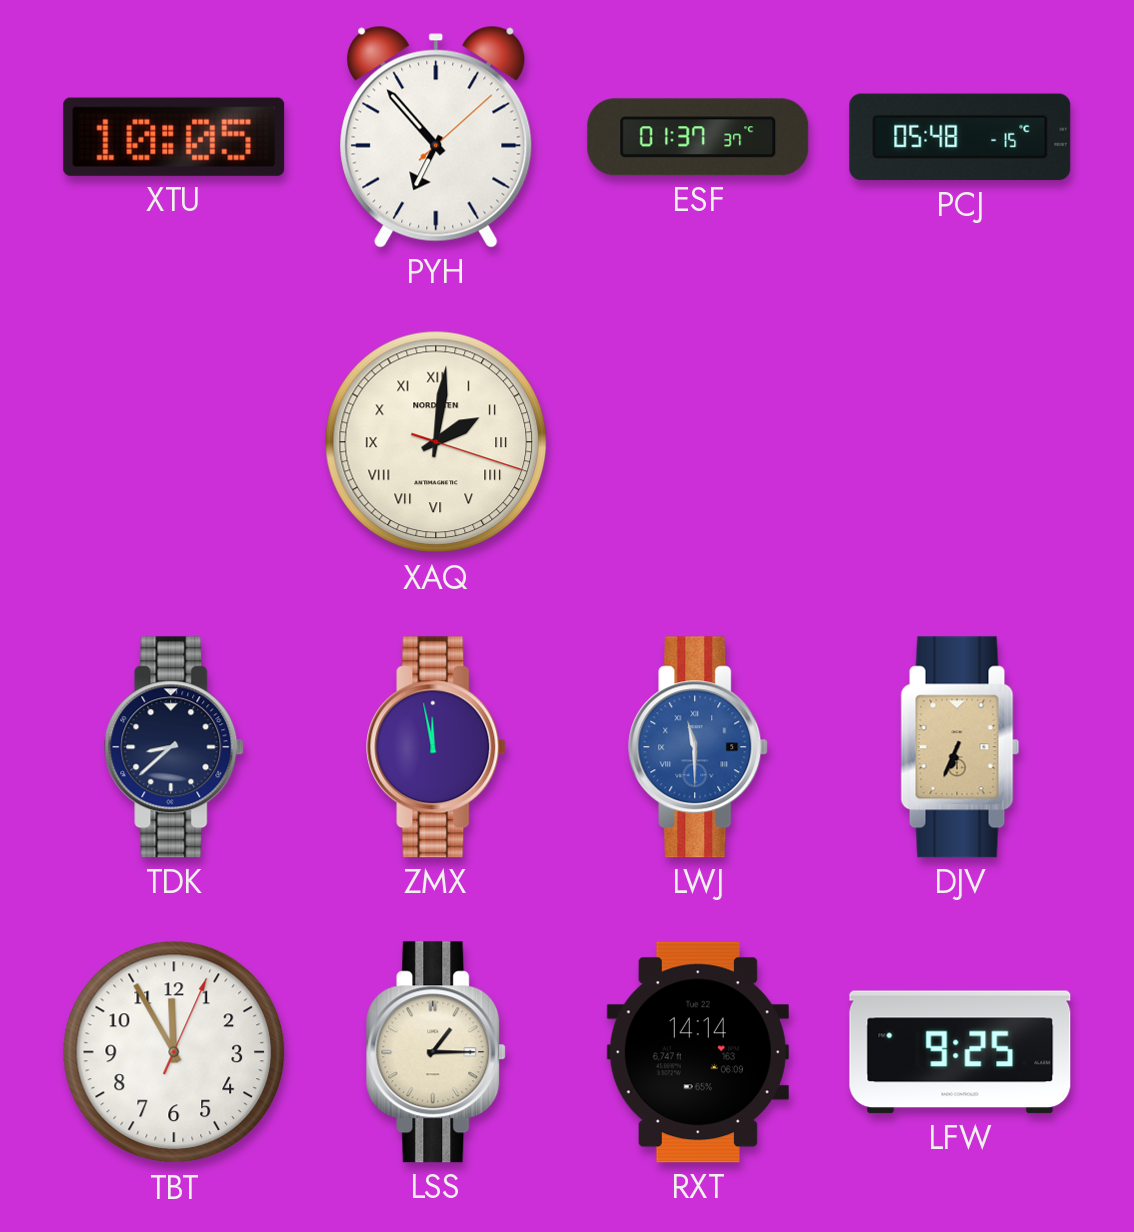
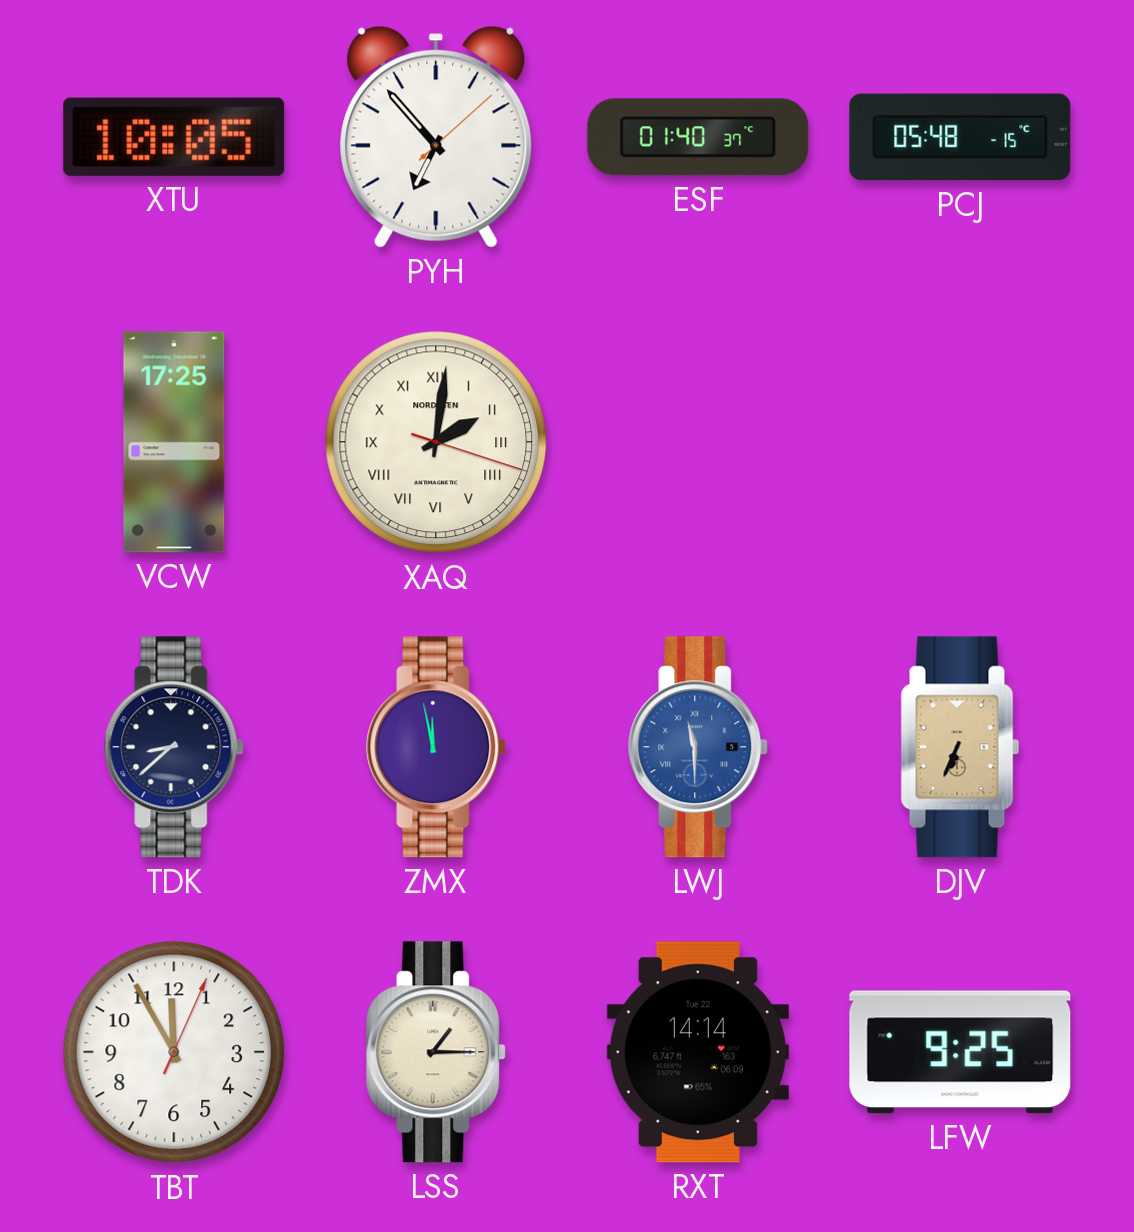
ESF: 01:37 -> 01:40 (698, 137)
VCW: none -> 17:25 (174, 442)
